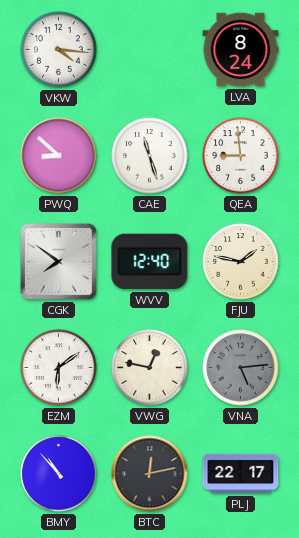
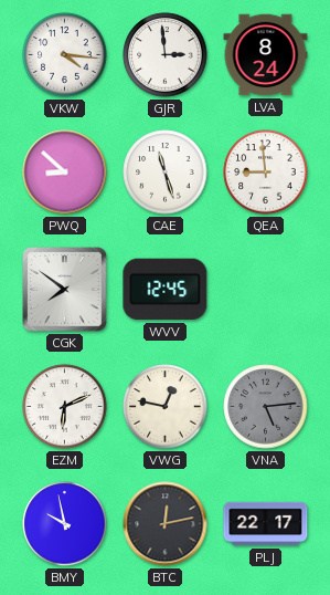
GJR: none -> 2:59 (166, 55)
WVV: 12:40 -> 12:45 (166, 290)
FJU: 1:47 -> none (241, 262)
EZM: 6:09 -> 6:11 (65, 407)
BMY: 10:53 -> 9:58 (65, 524)
